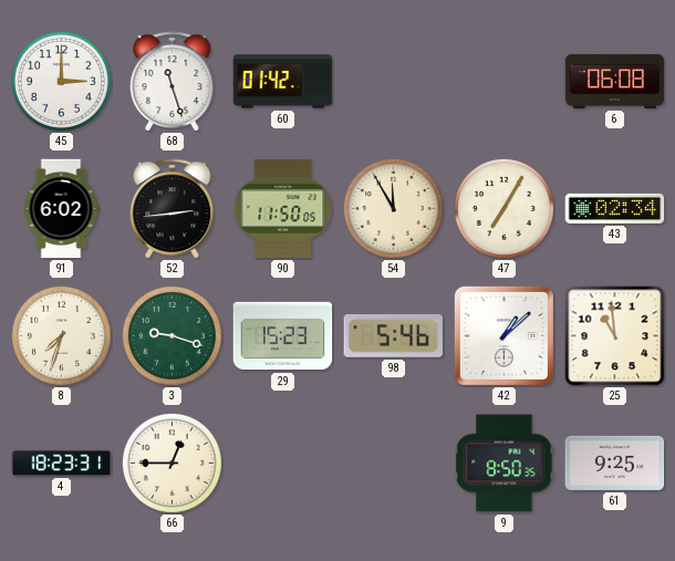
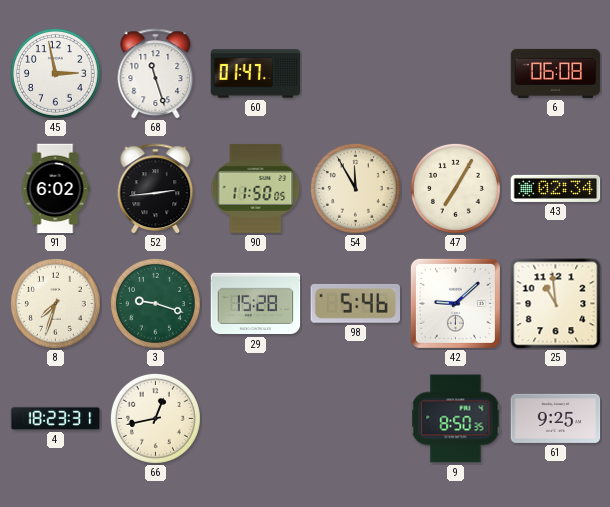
45: 3:00 -> 2:58 (55, 73)
60: 01:42 -> 01:47 (256, 74)
29: 15:23 -> 15:28 (256, 304)
42: 1:08 -> 9:08 (455, 303)
66: 12:45 -> 12:43 (155, 418)
